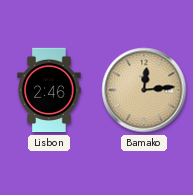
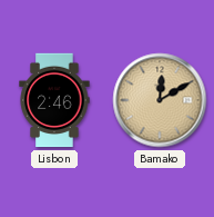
Bamako: 12:14 -> 12:10 (160, 100)
